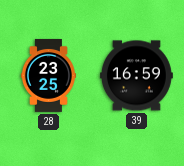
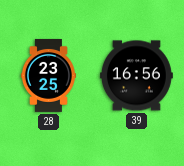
39: 16:59 -> 16:56 (136, 76)
